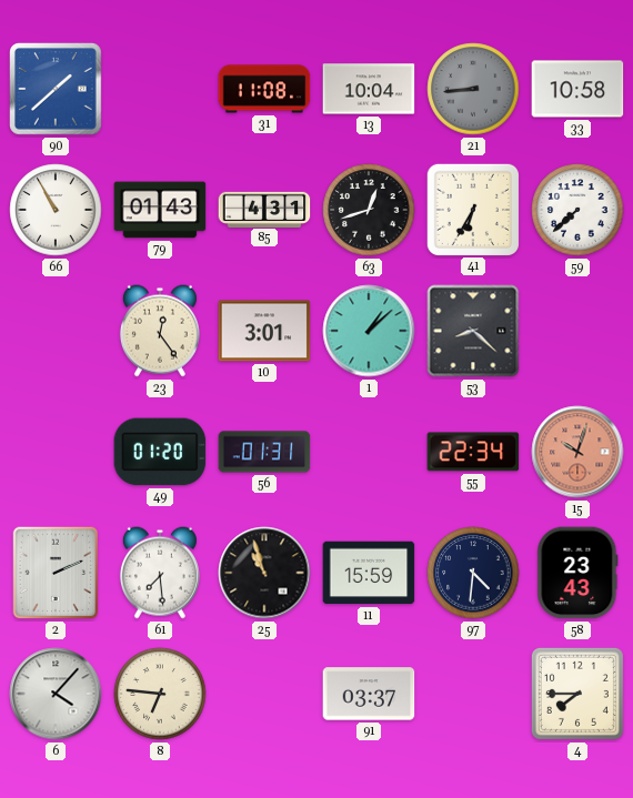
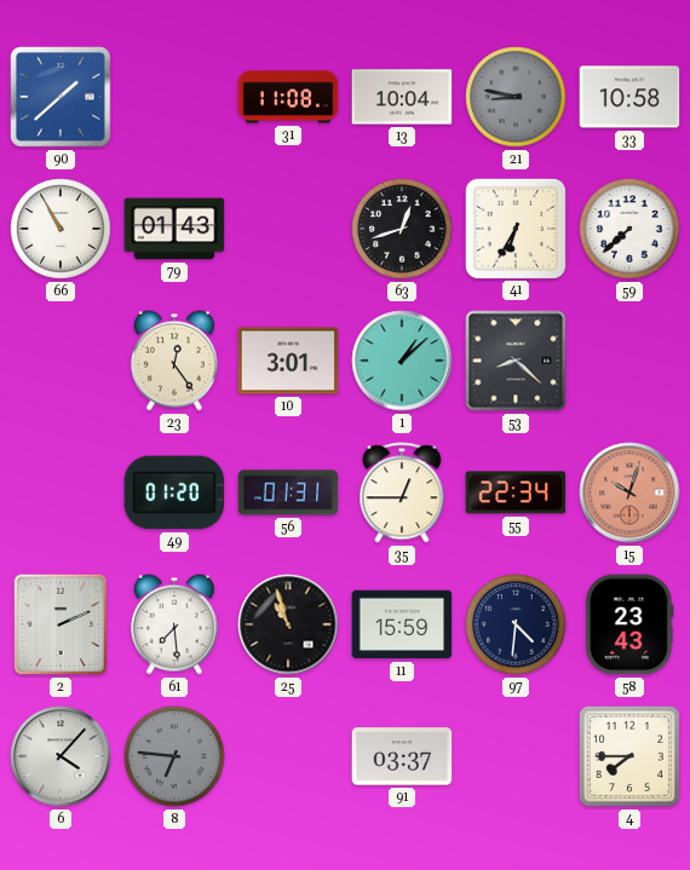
21: 8:44 -> 8:47 (516, 97)
85: 4:31 -> none (264, 209)
35: none -> 12:45 (402, 492)
8 dial: cream -> grey (174, 756)
